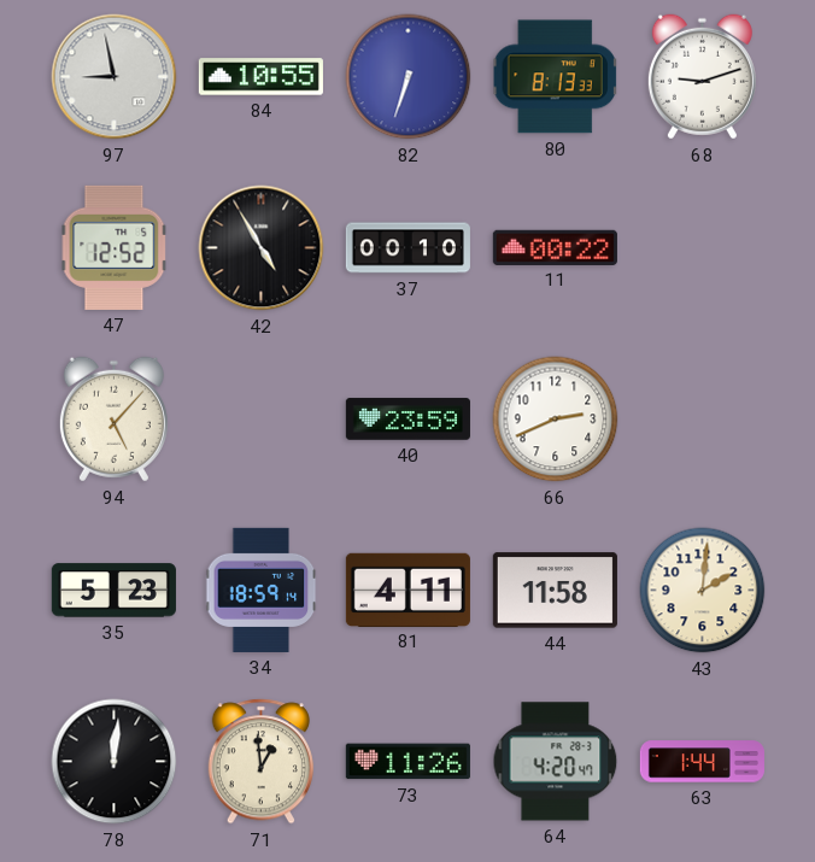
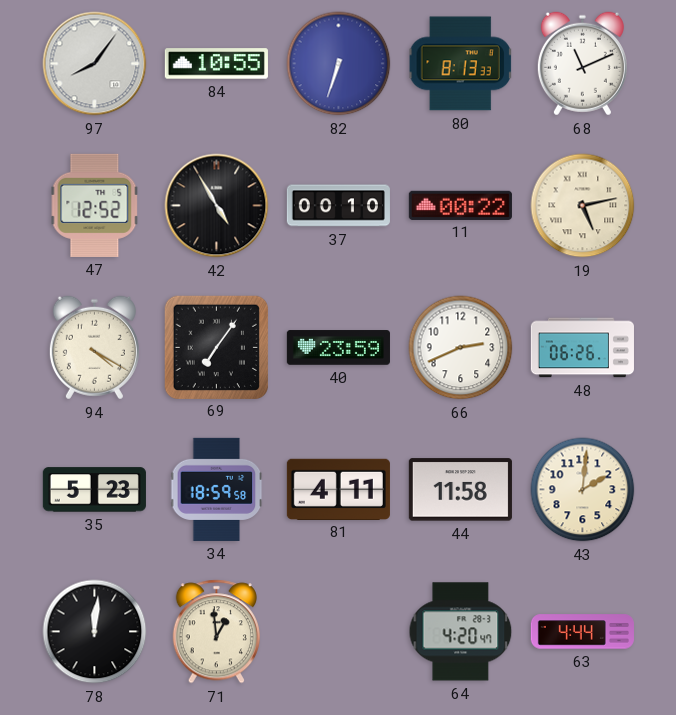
97: 8:58 -> 8:06 (95, 64)
68: 9:12 -> 11:11 (582, 64)
19: none -> 5:13 (583, 206)
94: 5:07 -> 4:20 (94, 348)
69: none -> 7:06 (216, 347)
48: none -> 06:26 (582, 348)
34: 18:59:14 -> 18:59:58 (217, 489)
73: 11:26 -> none (408, 762)
63: 1:44 -> 4:44 (582, 632)
